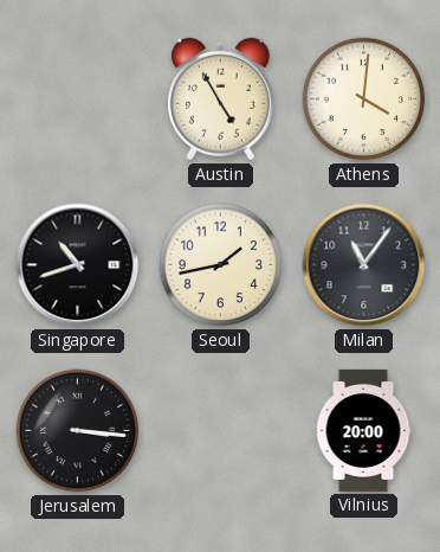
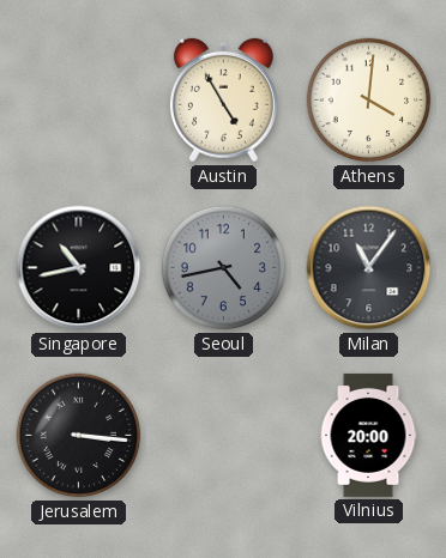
Singapore: 10:42 -> 10:43 (79, 268)
Seoul: 1:43 -> 4:43 (224, 268)
Seoul dial: cream -> grey (224, 268)
